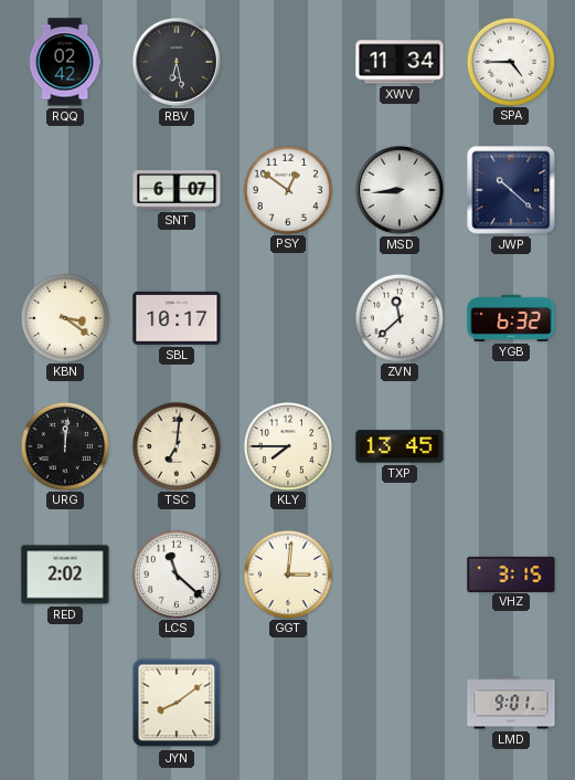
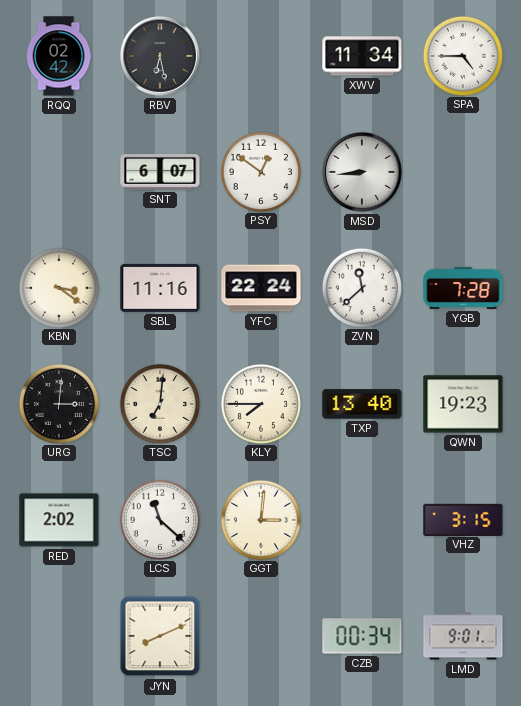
JWP: 10:22 -> none (511, 190)
SBL: 10:17 -> 11:16 (160, 288)
YFC: none -> 22:24 (261, 288)
YGB: 6:32 -> 7:28 (463, 288)
URG: 12:01 -> 3:01 (58, 403)
TXP: 13:45 -> 13:40 (362, 404)
QWN: none -> 19:23 (463, 404)
JYN: 8:09 -> 8:11 (160, 636)
CZB: none -> 00:34 (362, 636)
